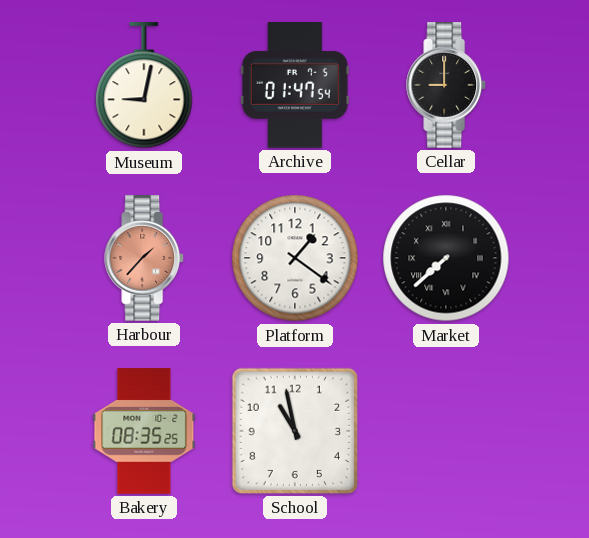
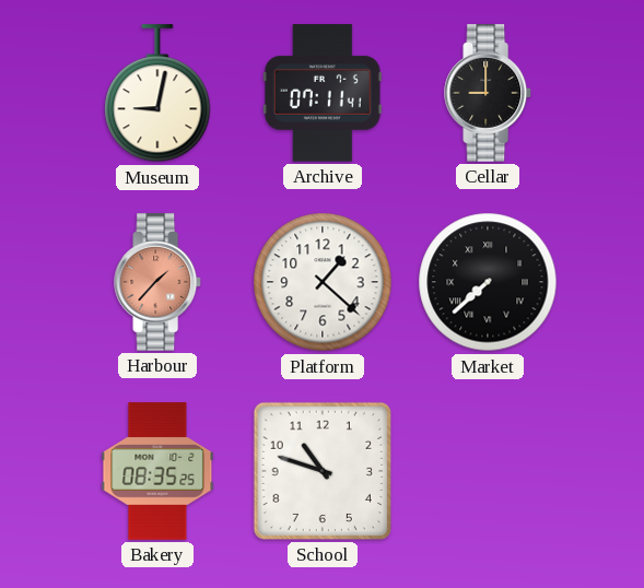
Archive: 01:47 -> 07:11 (323, 93)
Platform: 1:21 -> 1:22 (323, 282)
School: 10:58 -> 10:48 (323, 471)
